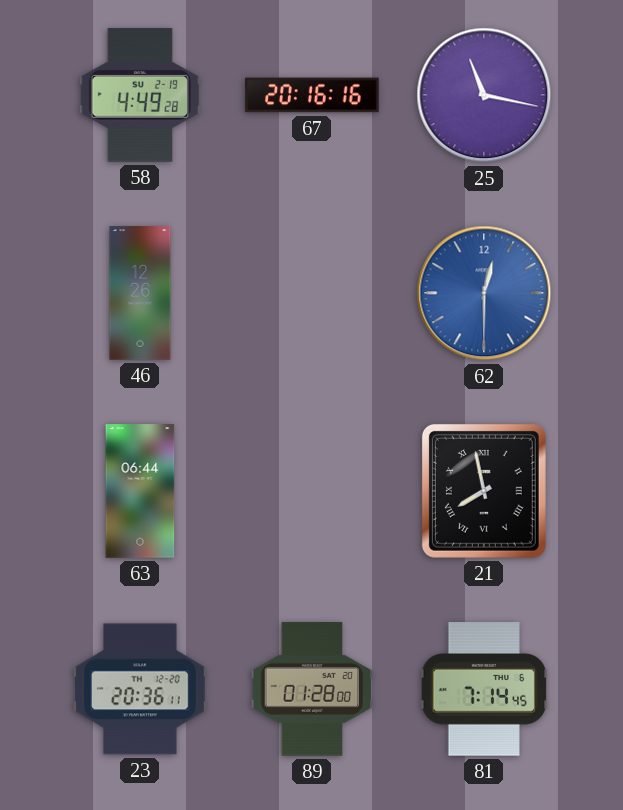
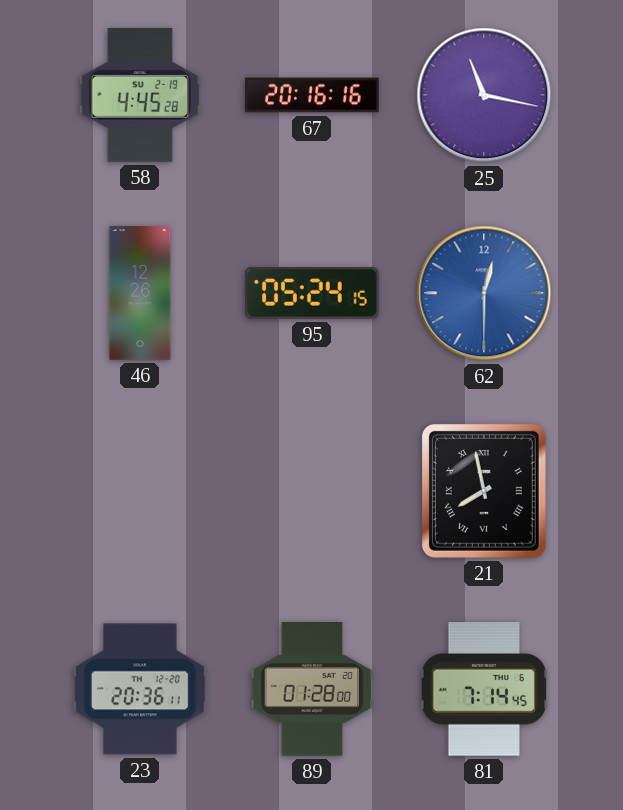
58: 4:49 -> 4:45 (140, 95)
95: none -> 05:24 (313, 294)
63: 06:44 -> none (140, 491)
